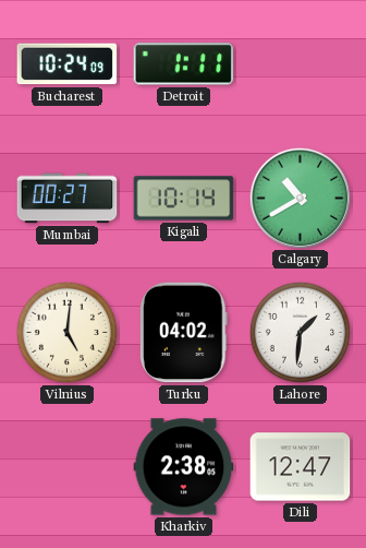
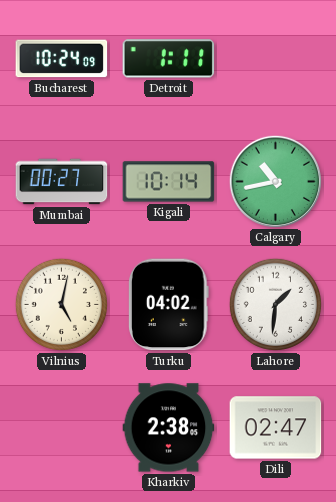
Calgary: 10:40 -> 10:43 (275, 181)
Vilnius: 5:01 -> 5:02 (61, 304)
Dili: 12:47 -> 02:47 (276, 428)
